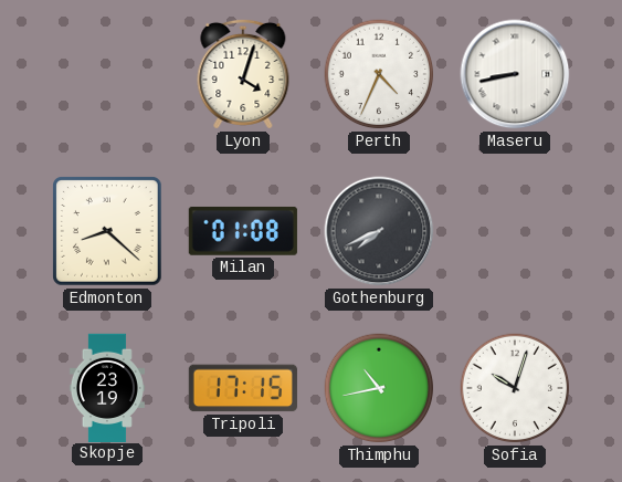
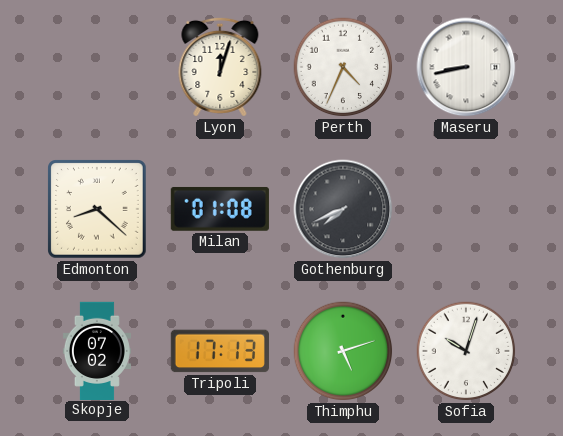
Lyon: 4:03 -> 12:03 (220, 67)
Skopje: 23:19 -> 07:02 (97, 350)
Tripoli: 17:15 -> 17:13 (220, 351)
Thimphu: 10:43 -> 5:12 (343, 351)
